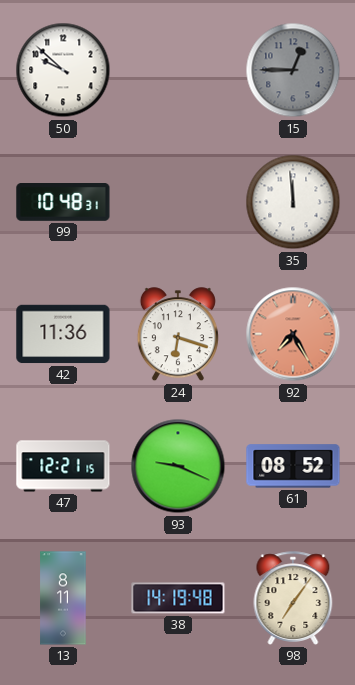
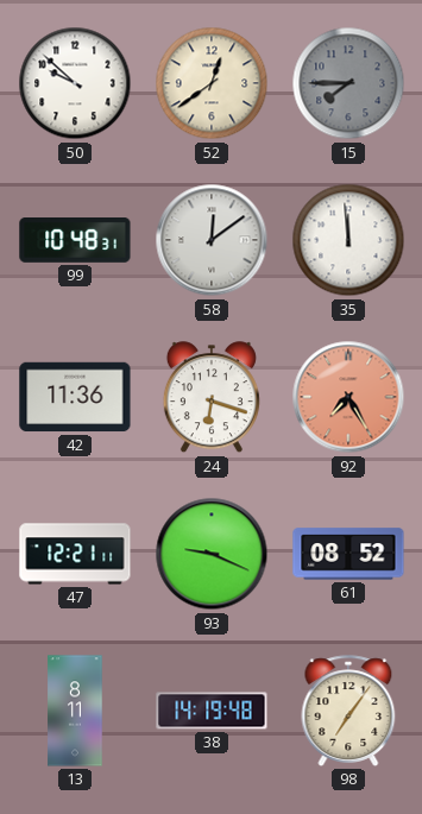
52: none -> 12:39 (212, 83)
15: 12:45 -> 7:45 (348, 83)
58: none -> 12:09 (212, 240)
47: 12:21:15 -> 12:21:11 (75, 554)
